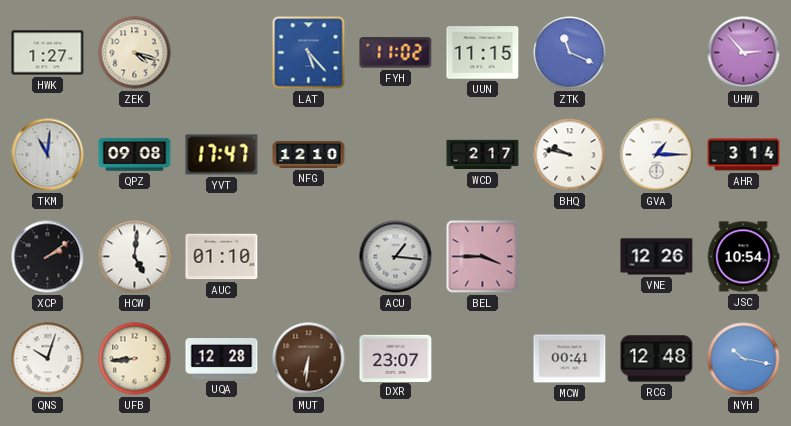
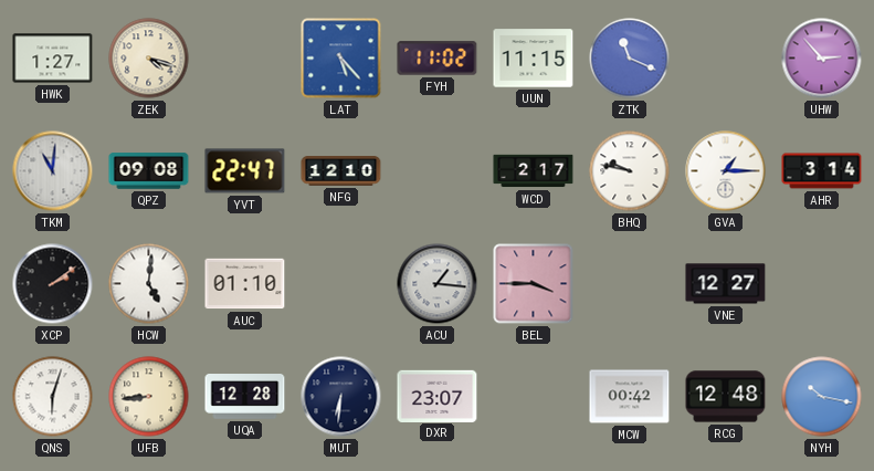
YVT: 17:47 -> 22:47 (245, 171)
VNE: 12:26 -> 12:27 (726, 284)
JSC: 10:54 -> none (743, 257)
QNS: 10:03 -> 6:03 (53, 397)
MUT dial: brown -> navy (341, 397)
MCW: 00:41 -> 00:42 (630, 397)
